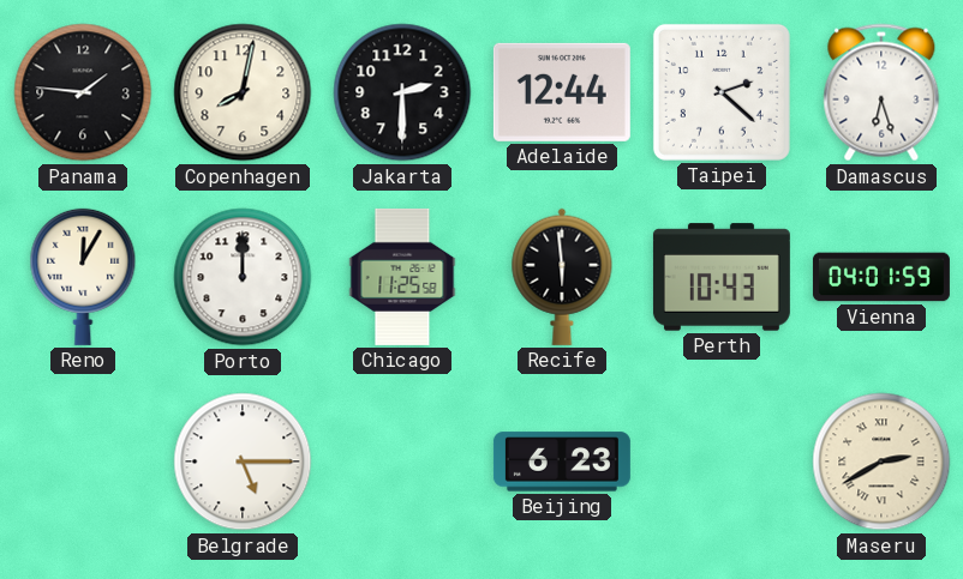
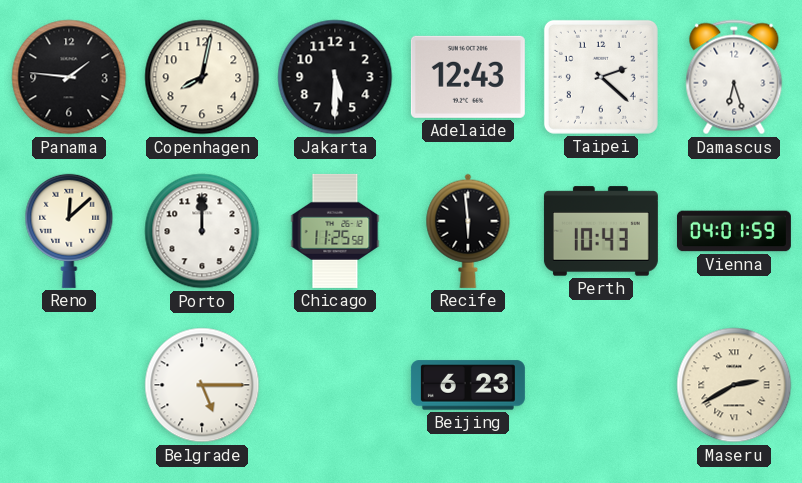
Jakarta: 2:30 -> 5:30 (335, 77)
Adelaide: 12:44 -> 12:43 (468, 77)
Reno: 12:05 -> 12:08 (69, 231)
